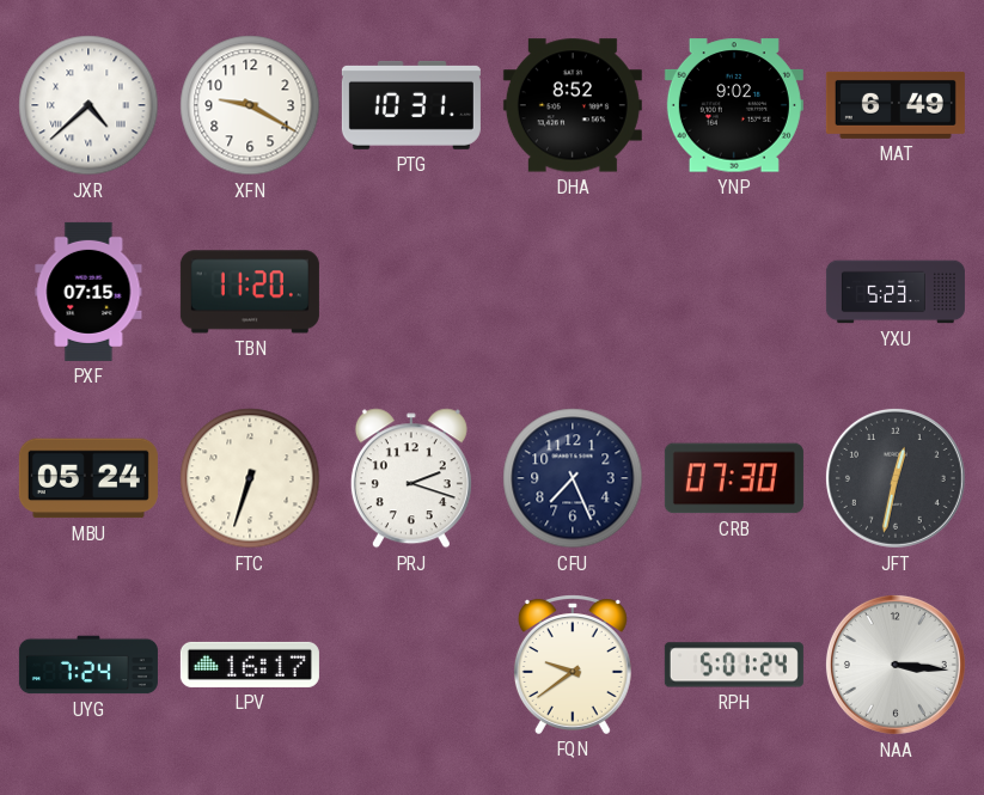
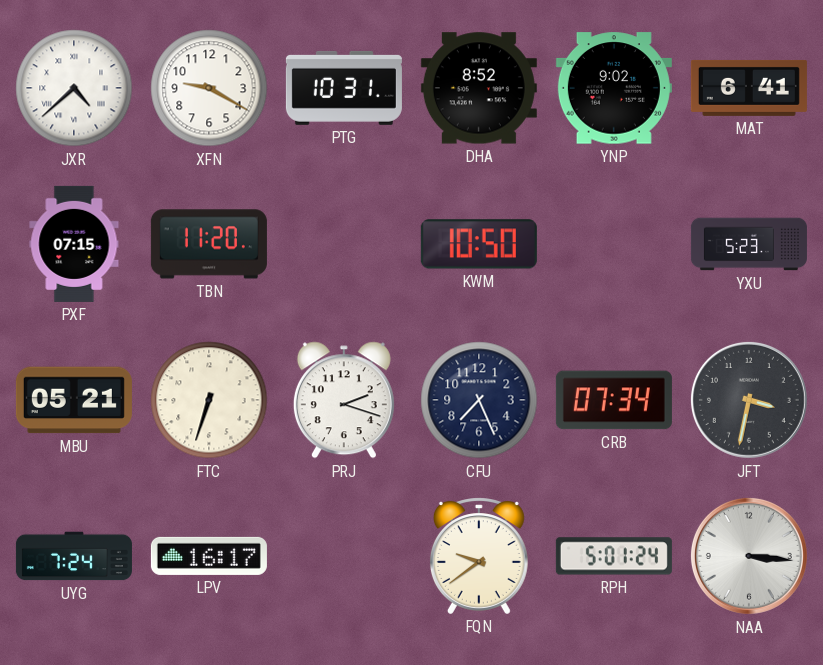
MAT: 6:49 -> 6:41 (749, 88)
KWM: none -> 10:50 (479, 244)
MBU: 05:24 -> 05:21 (74, 400)
CRB: 07:30 -> 07:34 (614, 400)
JFT: 12:32 -> 3:32 (749, 400)
